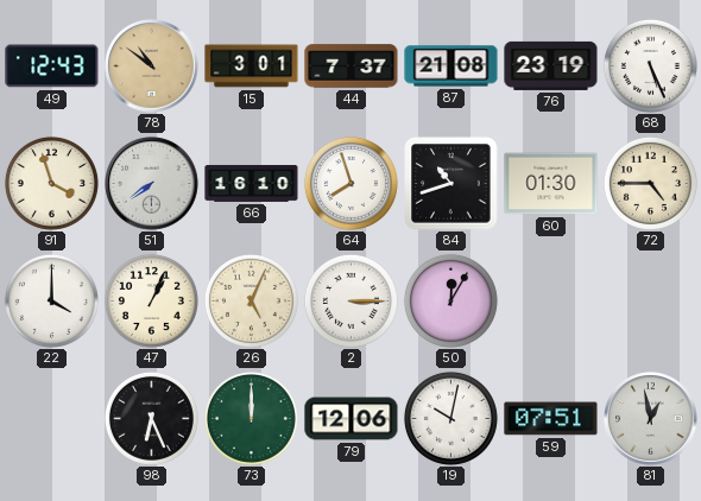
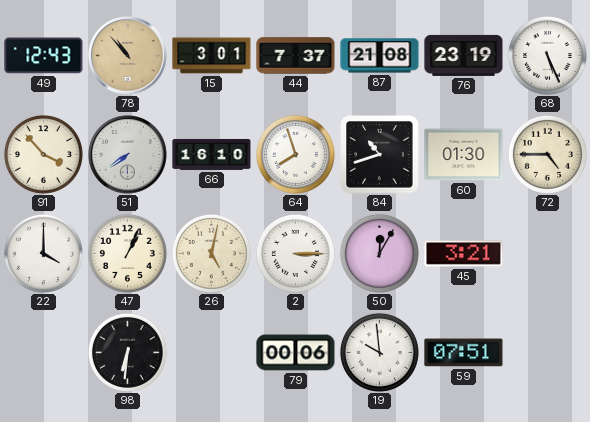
78: 10:51 -> 10:53 (128, 56)
91: 3:57 -> 3:53 (43, 154)
26: 5:04 -> 5:02 (211, 253)
45: none -> 3:21 (464, 254)
98: 6:26 -> 6:31 (127, 352)
73: 12:00 -> none (251, 418)
79: 12:06 -> 00:06 (296, 353)
19: 10:02 -> 9:59 (379, 352)
81: 12:58 -> none (651, 419)
